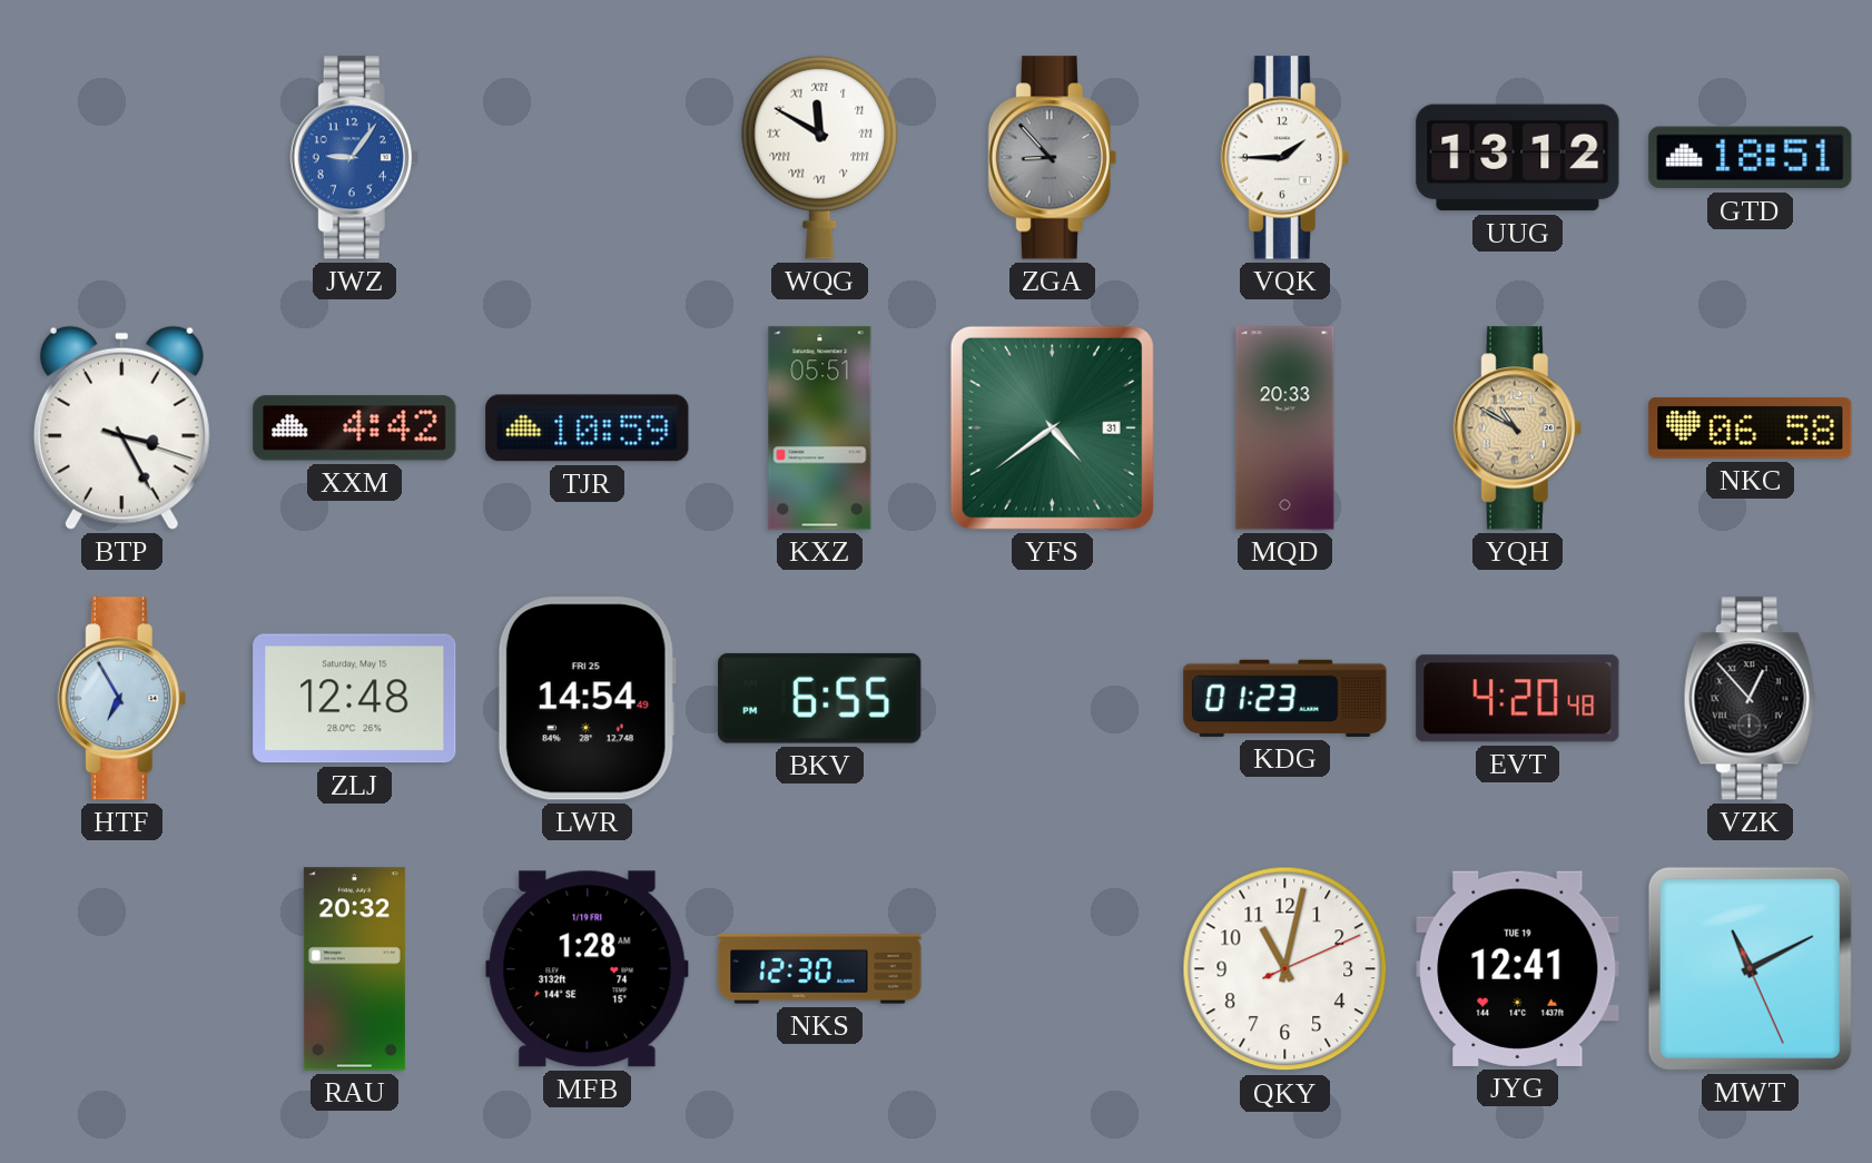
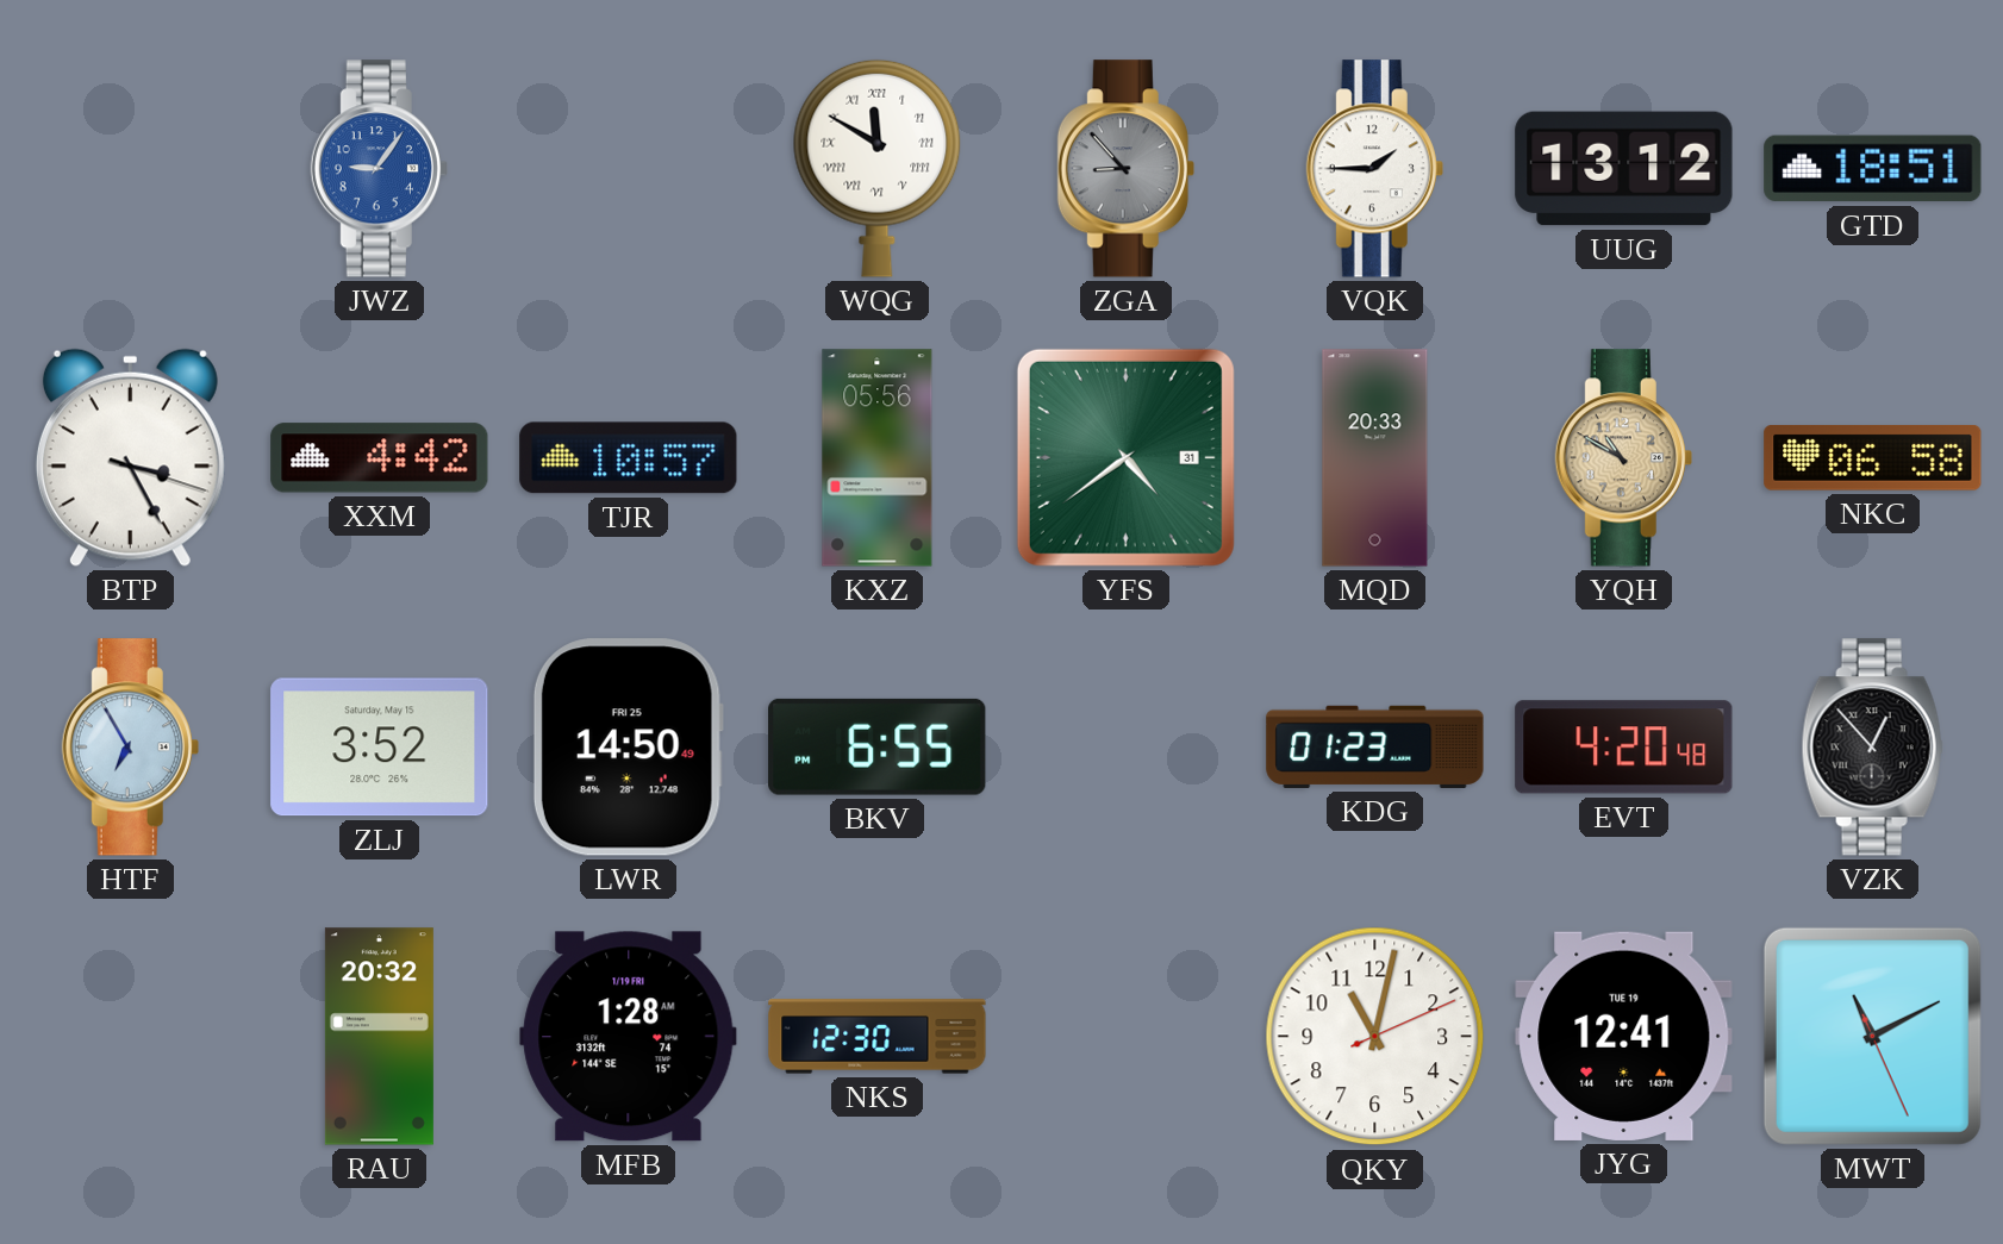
TJR: 10:59 -> 10:57 (629, 458)
KXZ: 05:51 -> 05:56 (878, 458)
ZLJ: 12:48 -> 3:52 (380, 748)
LWR: 14:54 -> 14:50 (628, 748)
